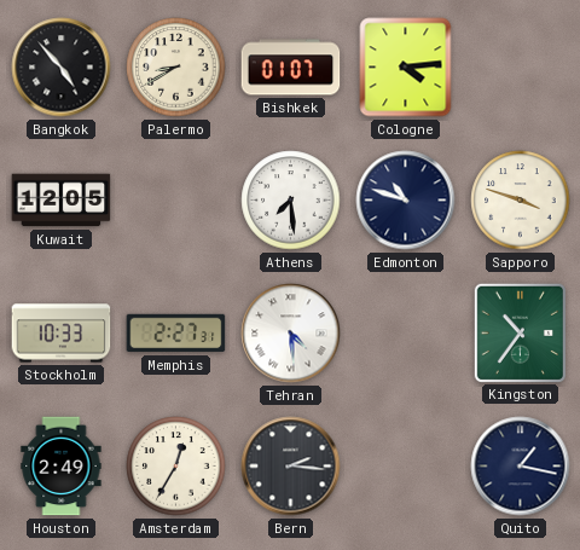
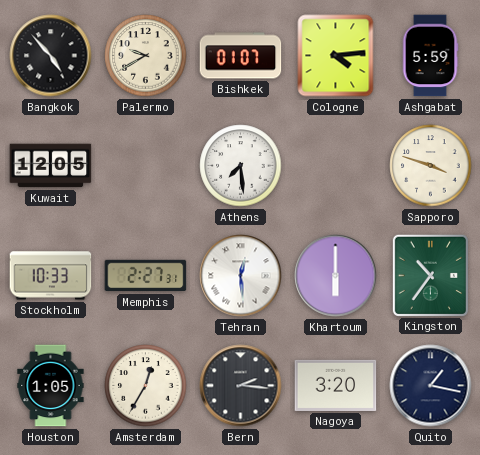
Palermo: 8:40 -> 9:40 (146, 56)
Ashgabat: none -> 5:59 (430, 56)
Edmonton: 10:48 -> none (406, 201)
Tehran: 4:29 -> 12:29 (241, 276)
Khartoum: none -> 6:00 (336, 276)
Houston: 2:49 -> 1:05 (51, 386)
Nagoya: none -> 3:20 (336, 385)
